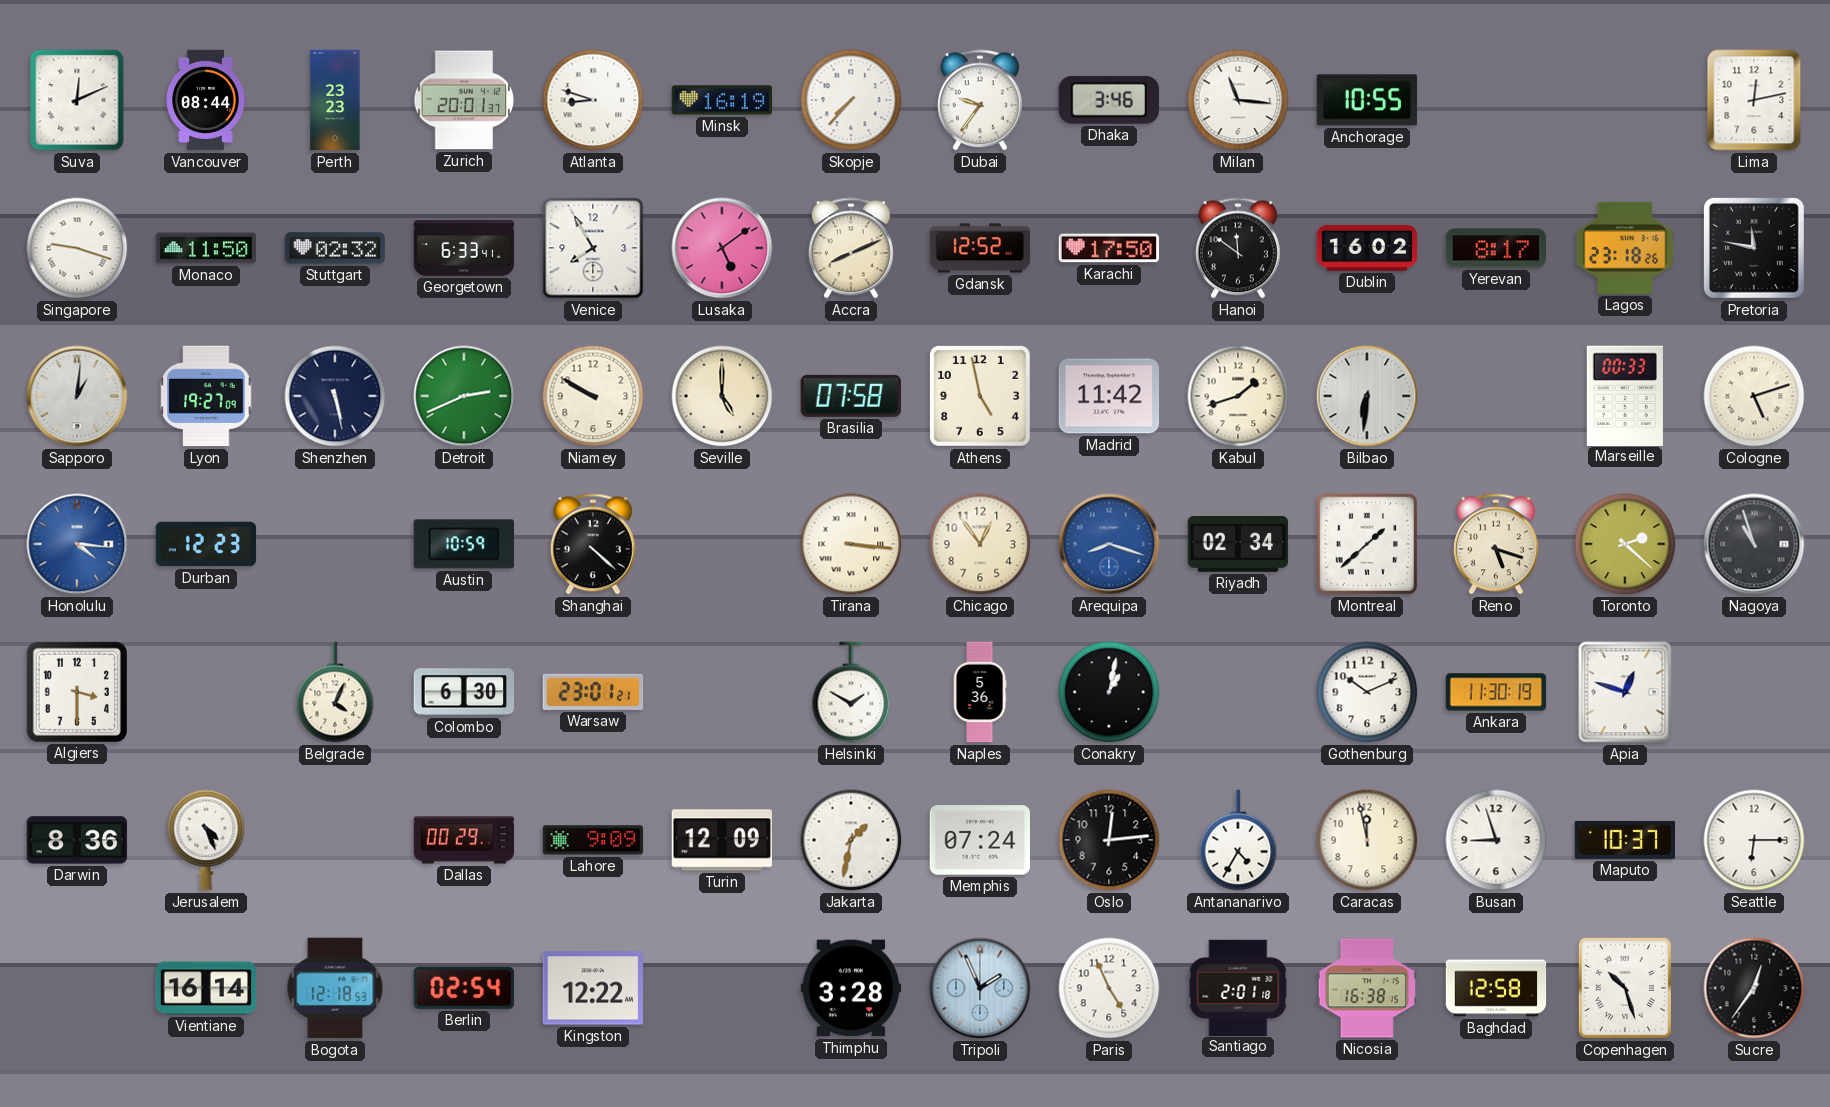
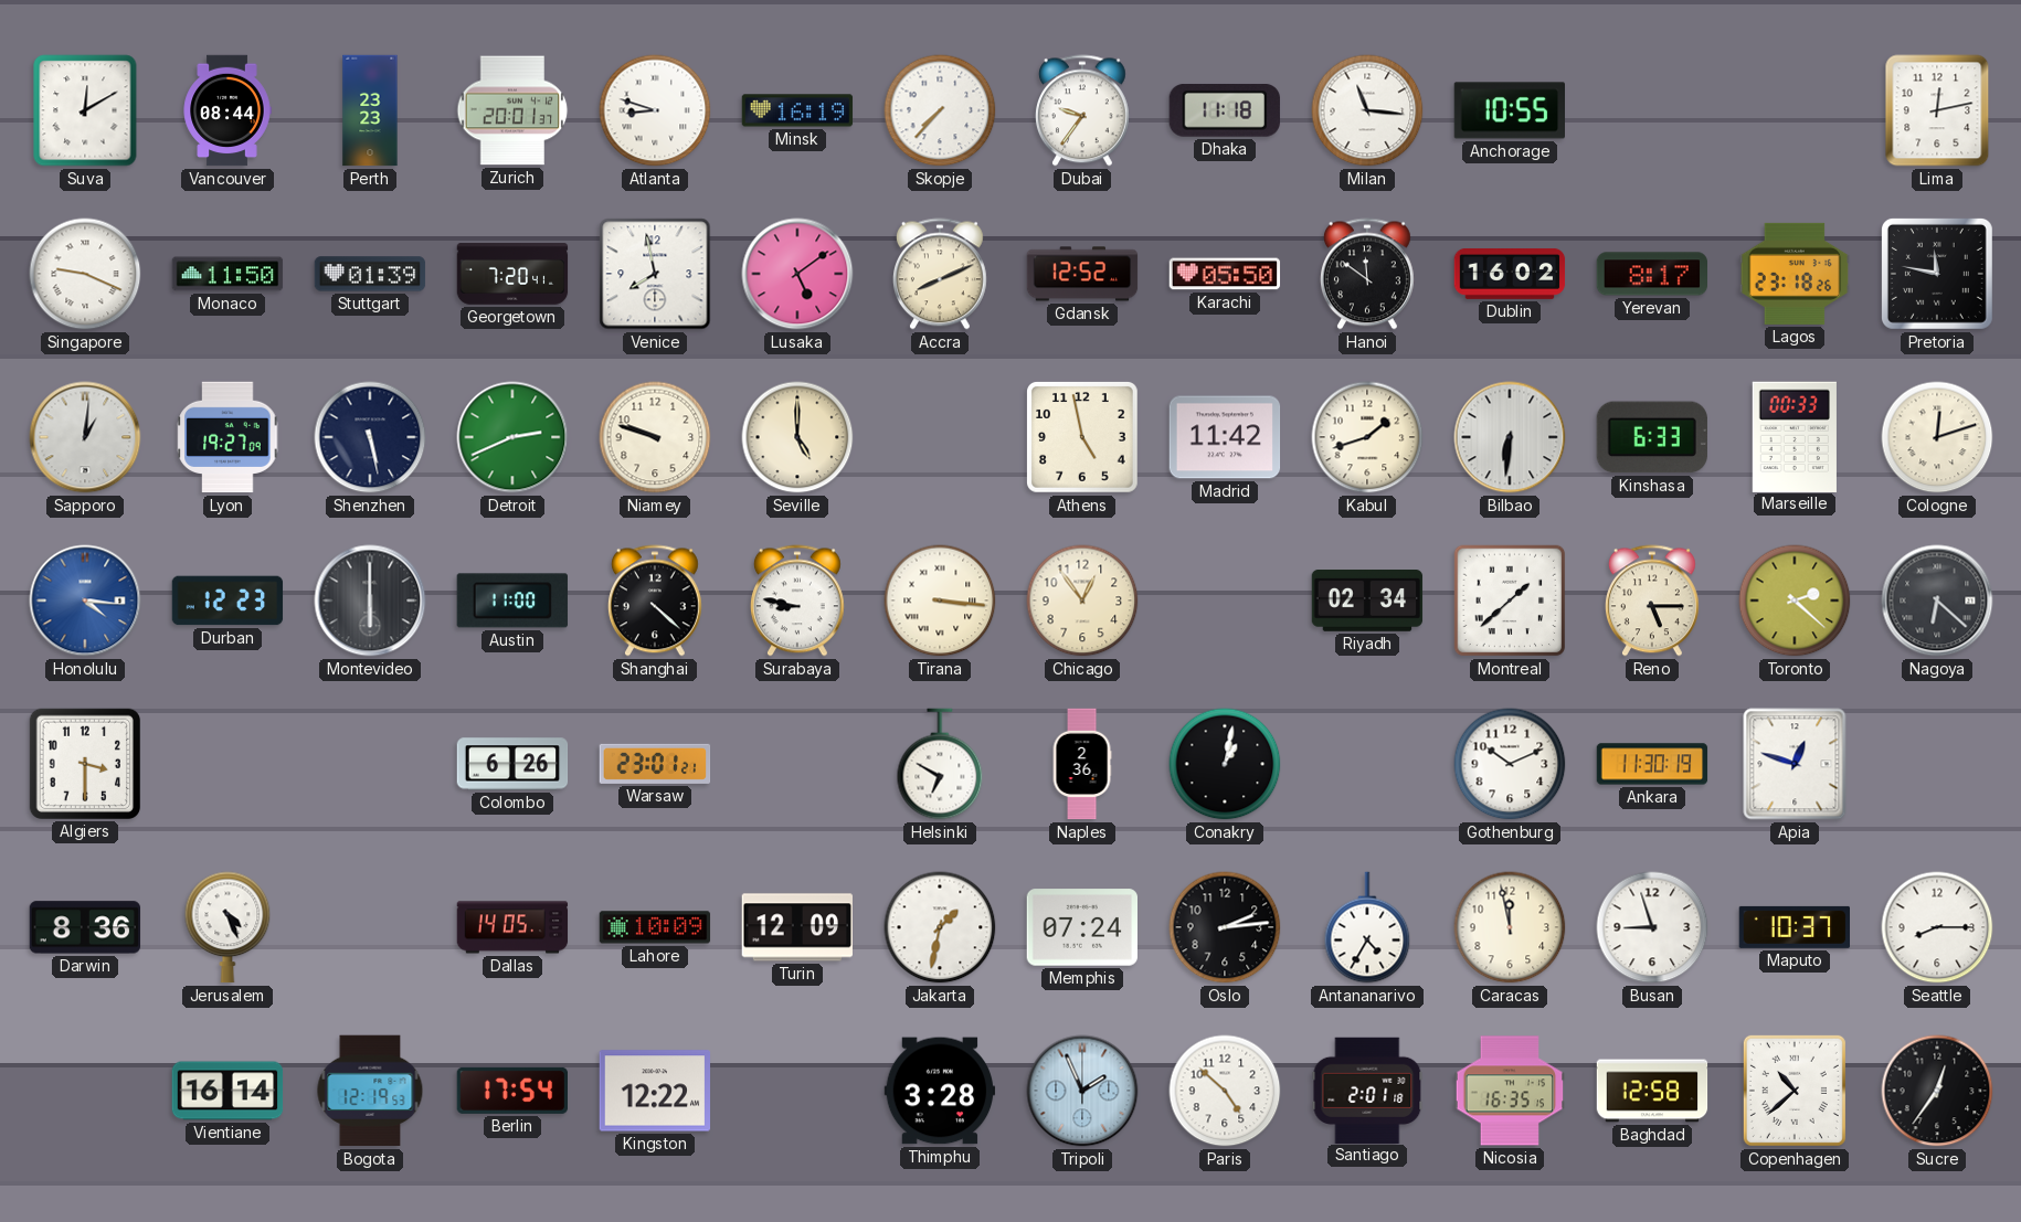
Suva: 12:11 -> 12:10 (85, 110)
Dhaka: 3:46 -> 11:18 (1225, 110)
Singapore: 9:18 -> 9:19 (85, 274)
Stuttgart: 02:32 -> 01:39 (370, 274)
Georgetown: 6:33 -> 7:20 (512, 274)
Venice: 7:55 -> 7:58 (655, 274)
Karachi: 17:50 -> 05:50 (1225, 274)
Niamey: 9:50 -> 9:48 (655, 437)
Brasilia: 07:58 -> none (851, 396)
Kinshasa: none -> 6:33 (1652, 437)
Cologne: 5:12 -> 12:12 (1937, 437)
Montevideo: none -> 6:00 (370, 601)
Austin: 10:59 -> 11:00 (512, 601)
Surabaya: none -> 8:47 (797, 601)
Arequipa: 8:18 -> none (1109, 544)
Reno: 5:18 -> 5:15 (1652, 601)
Nagoya: 10:57 -> 6:22 (1937, 601)
Belgrade: 4:04 -> none (335, 692)
Colombo: 6:30 -> 6:26 (512, 764)
Helsinki: 1:50 -> 6:50 (940, 764)
Naples: 5:36 -> 2:36 (1082, 764)
Dallas: 00:29 -> 14:05 (512, 927)
Lahore: 9:09 -> 10:09 (655, 927)
Oslo: 12:14 -> 2:14 (1225, 927)
Seattle: 6:15 -> 8:15 (1937, 927)
Bogota: 12:18 -> 12:19 (370, 1091)
Berlin: 02:54 -> 17:54 (511, 1091)
Paris: 4:56 -> 4:52 (1225, 1091)
Nicosia: 16:38 -> 16:35 (1510, 1091)
Copenhagen: 10:27 -> 10:38 (1795, 1091)
